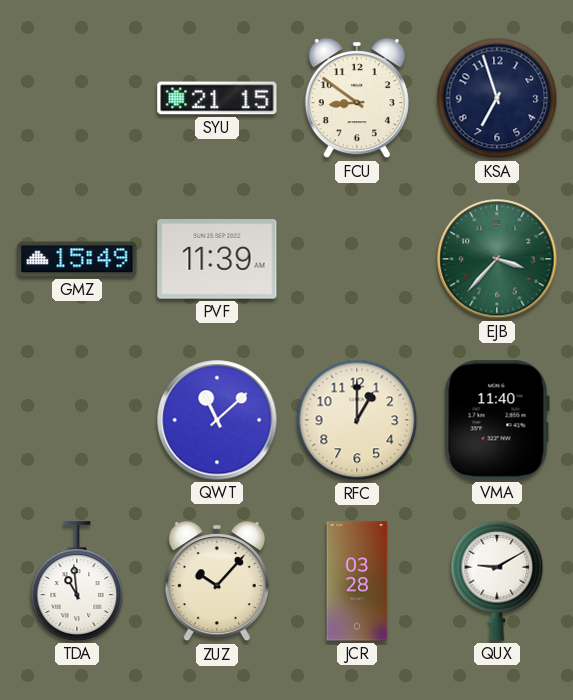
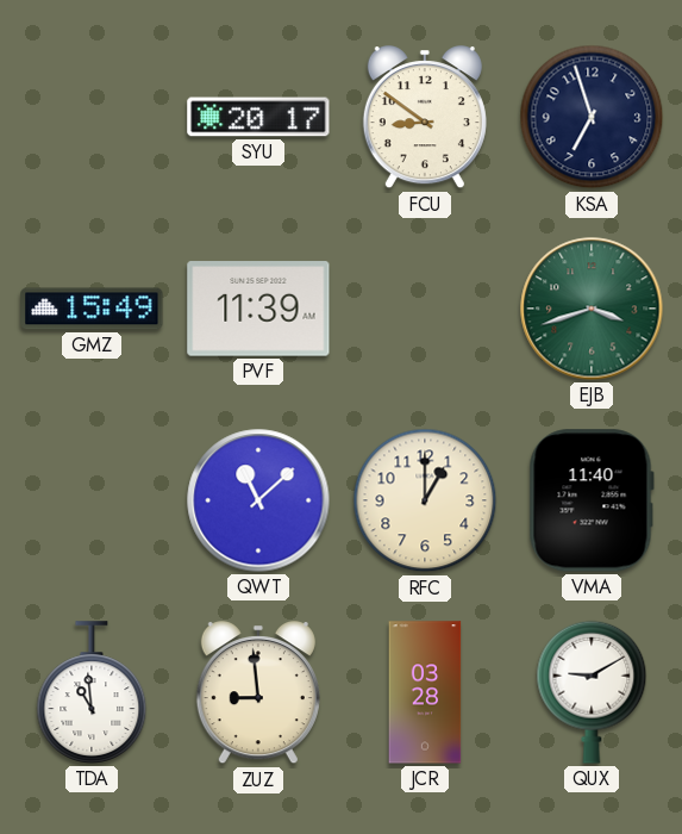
SYU: 21:15 -> 20:17 (258, 117)
EJB: 3:37 -> 3:42 (592, 309)
ZUZ: 10:07 -> 8:59 (258, 693)
